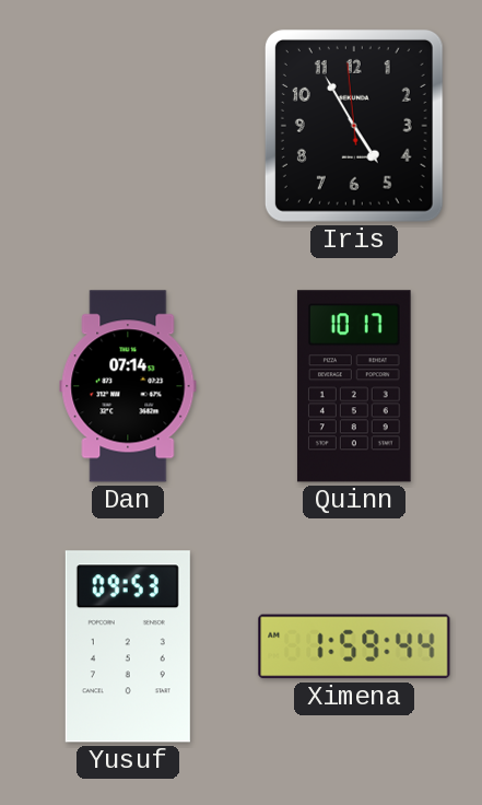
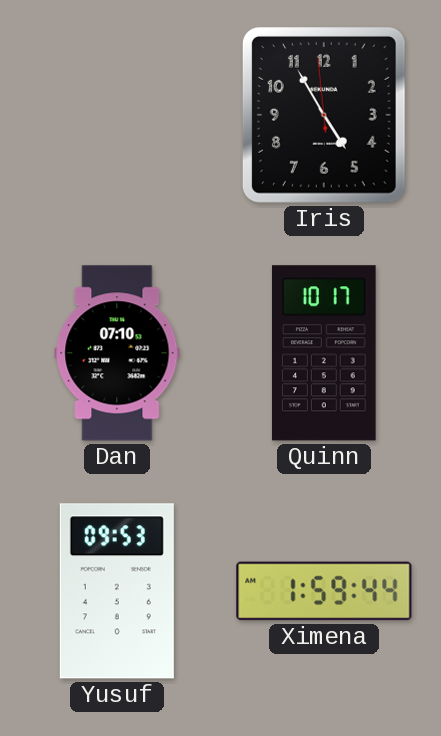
Dan: 07:14 -> 07:10 (117, 353)
